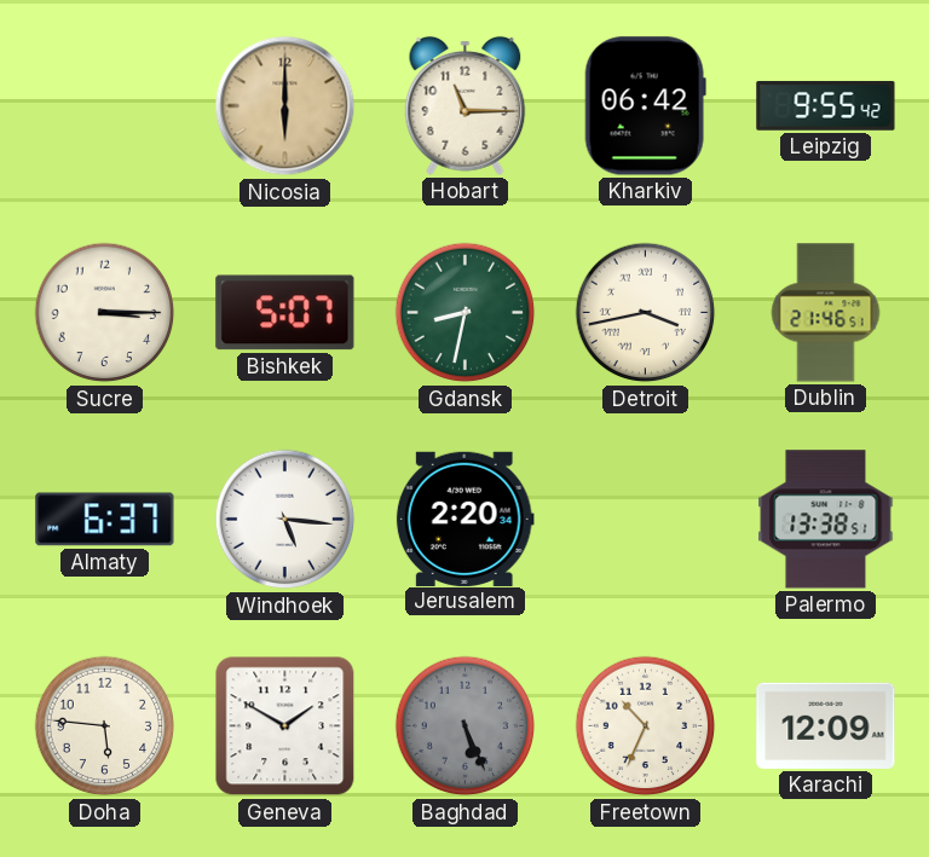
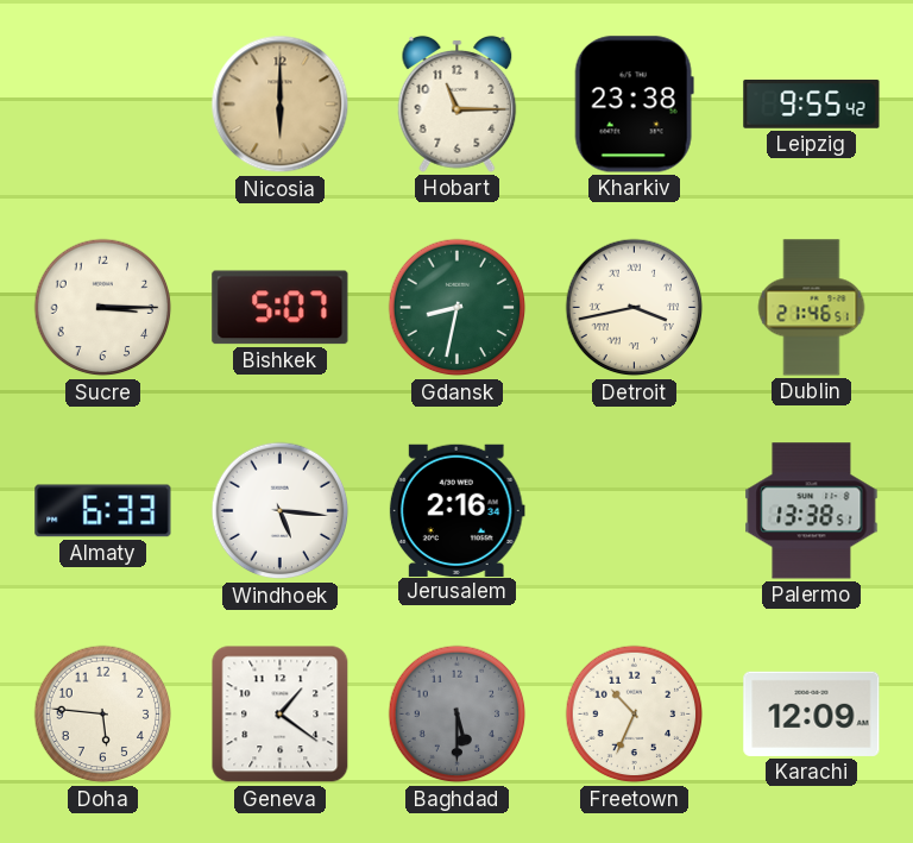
Kharkiv: 06:42 -> 23:38 (634, 105)
Almaty: 6:37 -> 6:33 (103, 511)
Jerusalem: 2:20 -> 2:16 (456, 510)
Geneva: 1:50 -> 1:21 (281, 715)
Baghdad: 5:26 -> 5:30 (458, 715)
